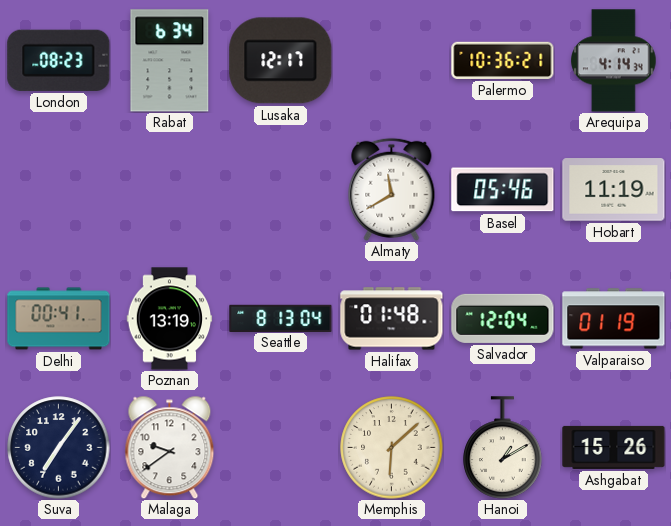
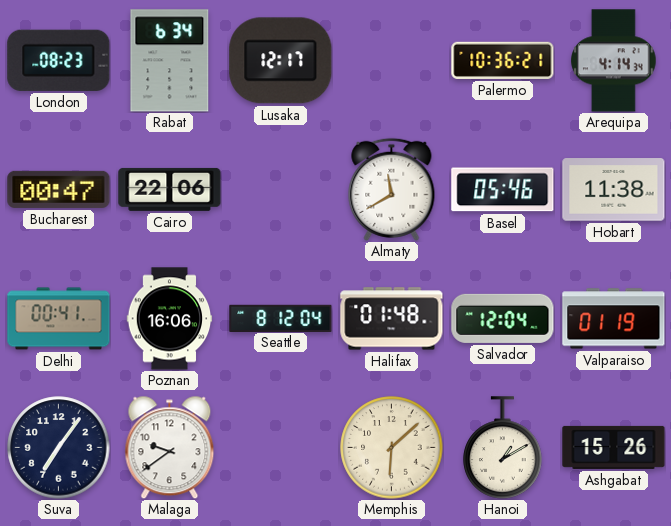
Bucharest: none -> 00:47 (59, 189)
Cairo: none -> 22:06 (170, 189)
Hobart: 11:19 -> 11:38 (614, 190)
Poznan: 13:19 -> 16:06 (170, 319)
Seattle: 8:13 -> 8:12 (281, 318)
